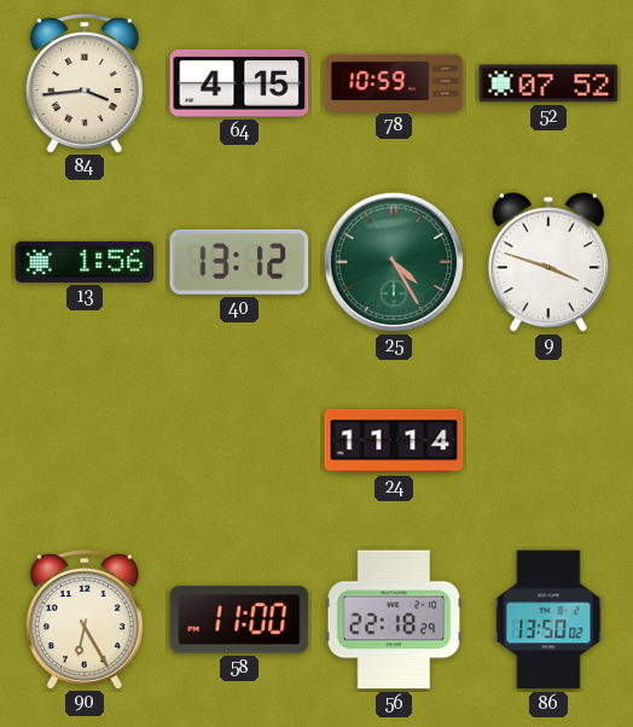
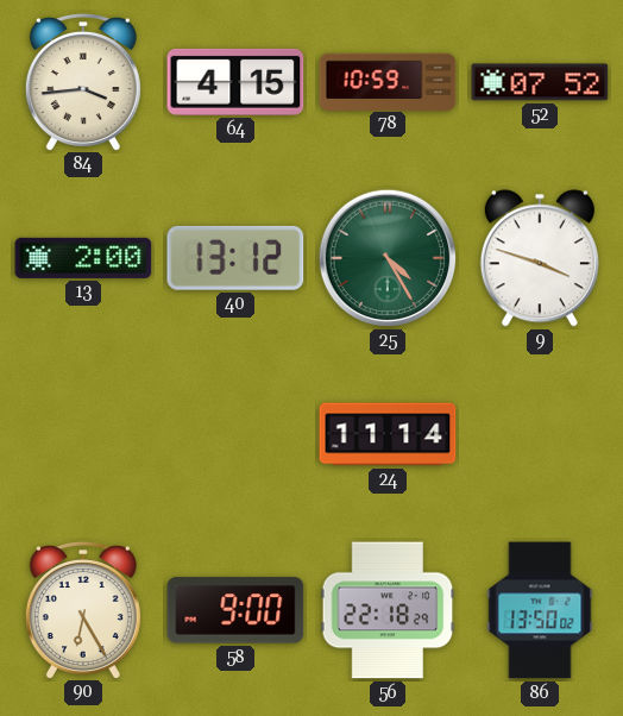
13: 1:56 -> 2:00 (83, 258)
58: 11:00 -> 9:00 (235, 610)
